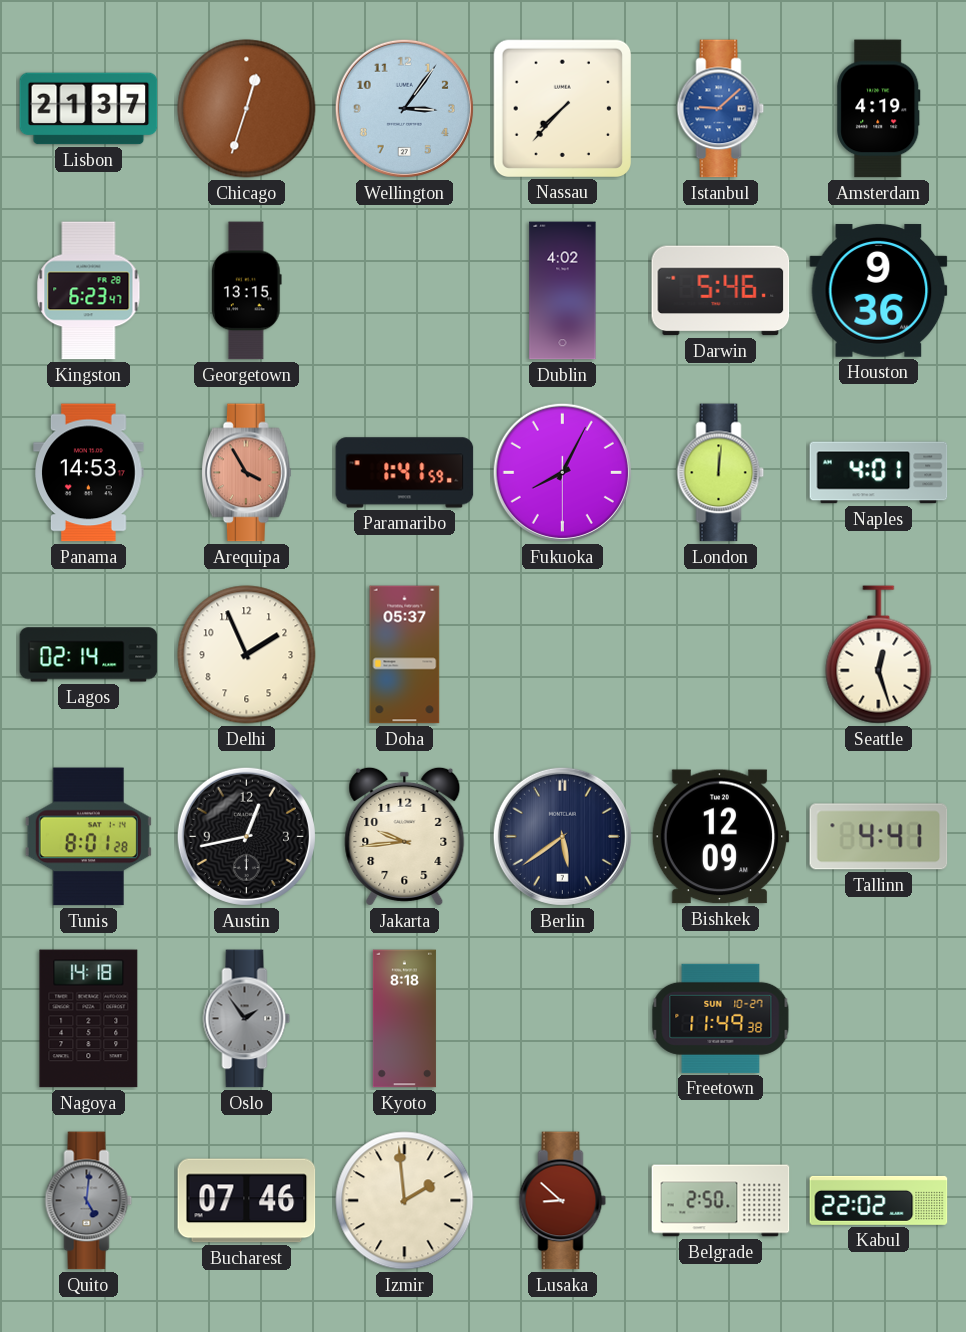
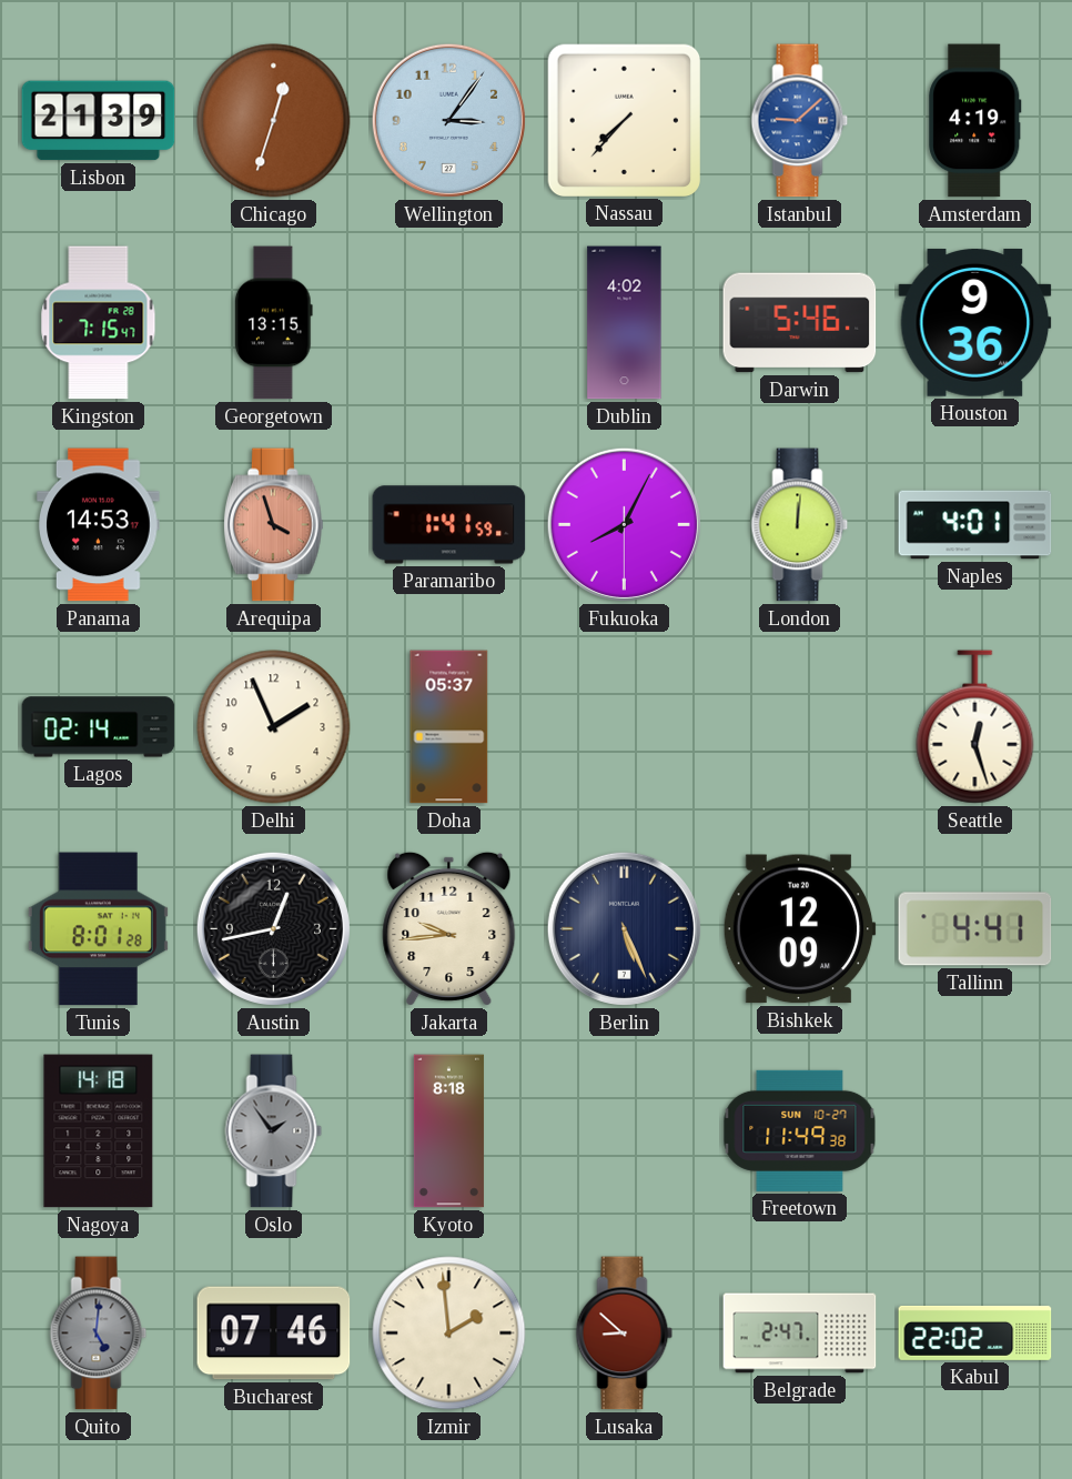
Lisbon: 21:37 -> 21:39 (99, 121)
Kingston: 6:23 -> 7:15 (99, 323)
Arequipa: 3:55 -> 3:57 (274, 525)
Berlin: 5:39 -> 5:26 (624, 928)
Belgrade: 2:50 -> 2:47 (800, 1334)
